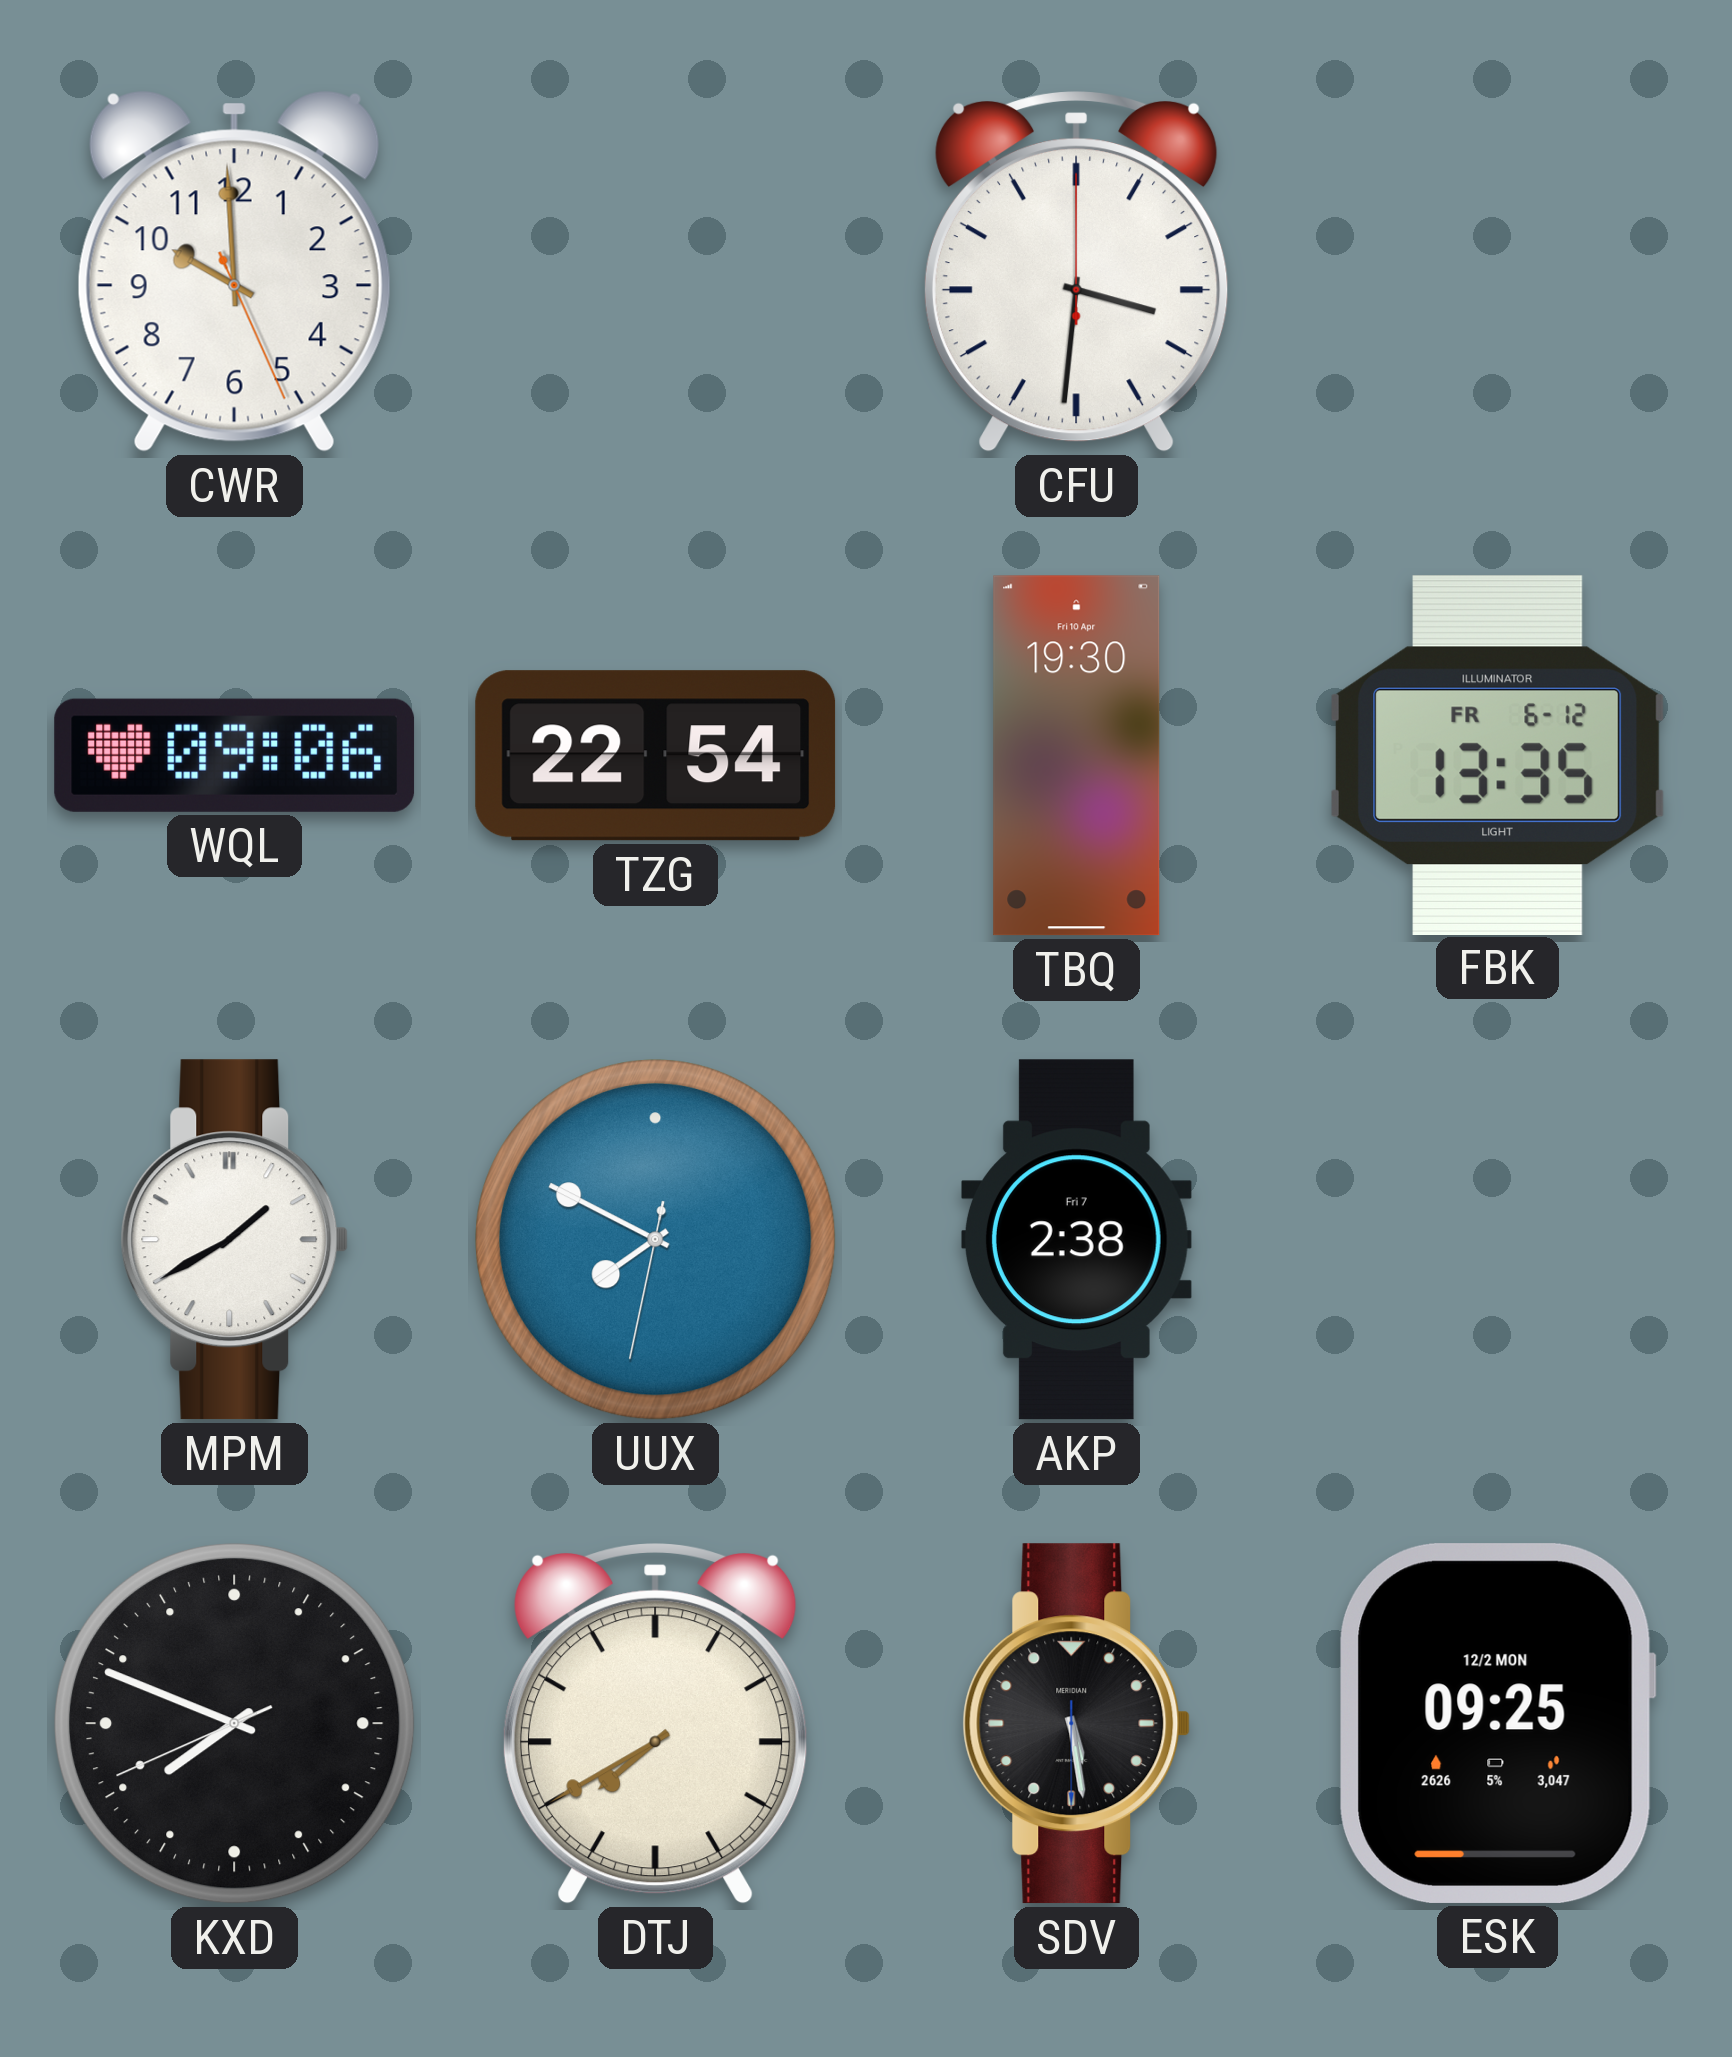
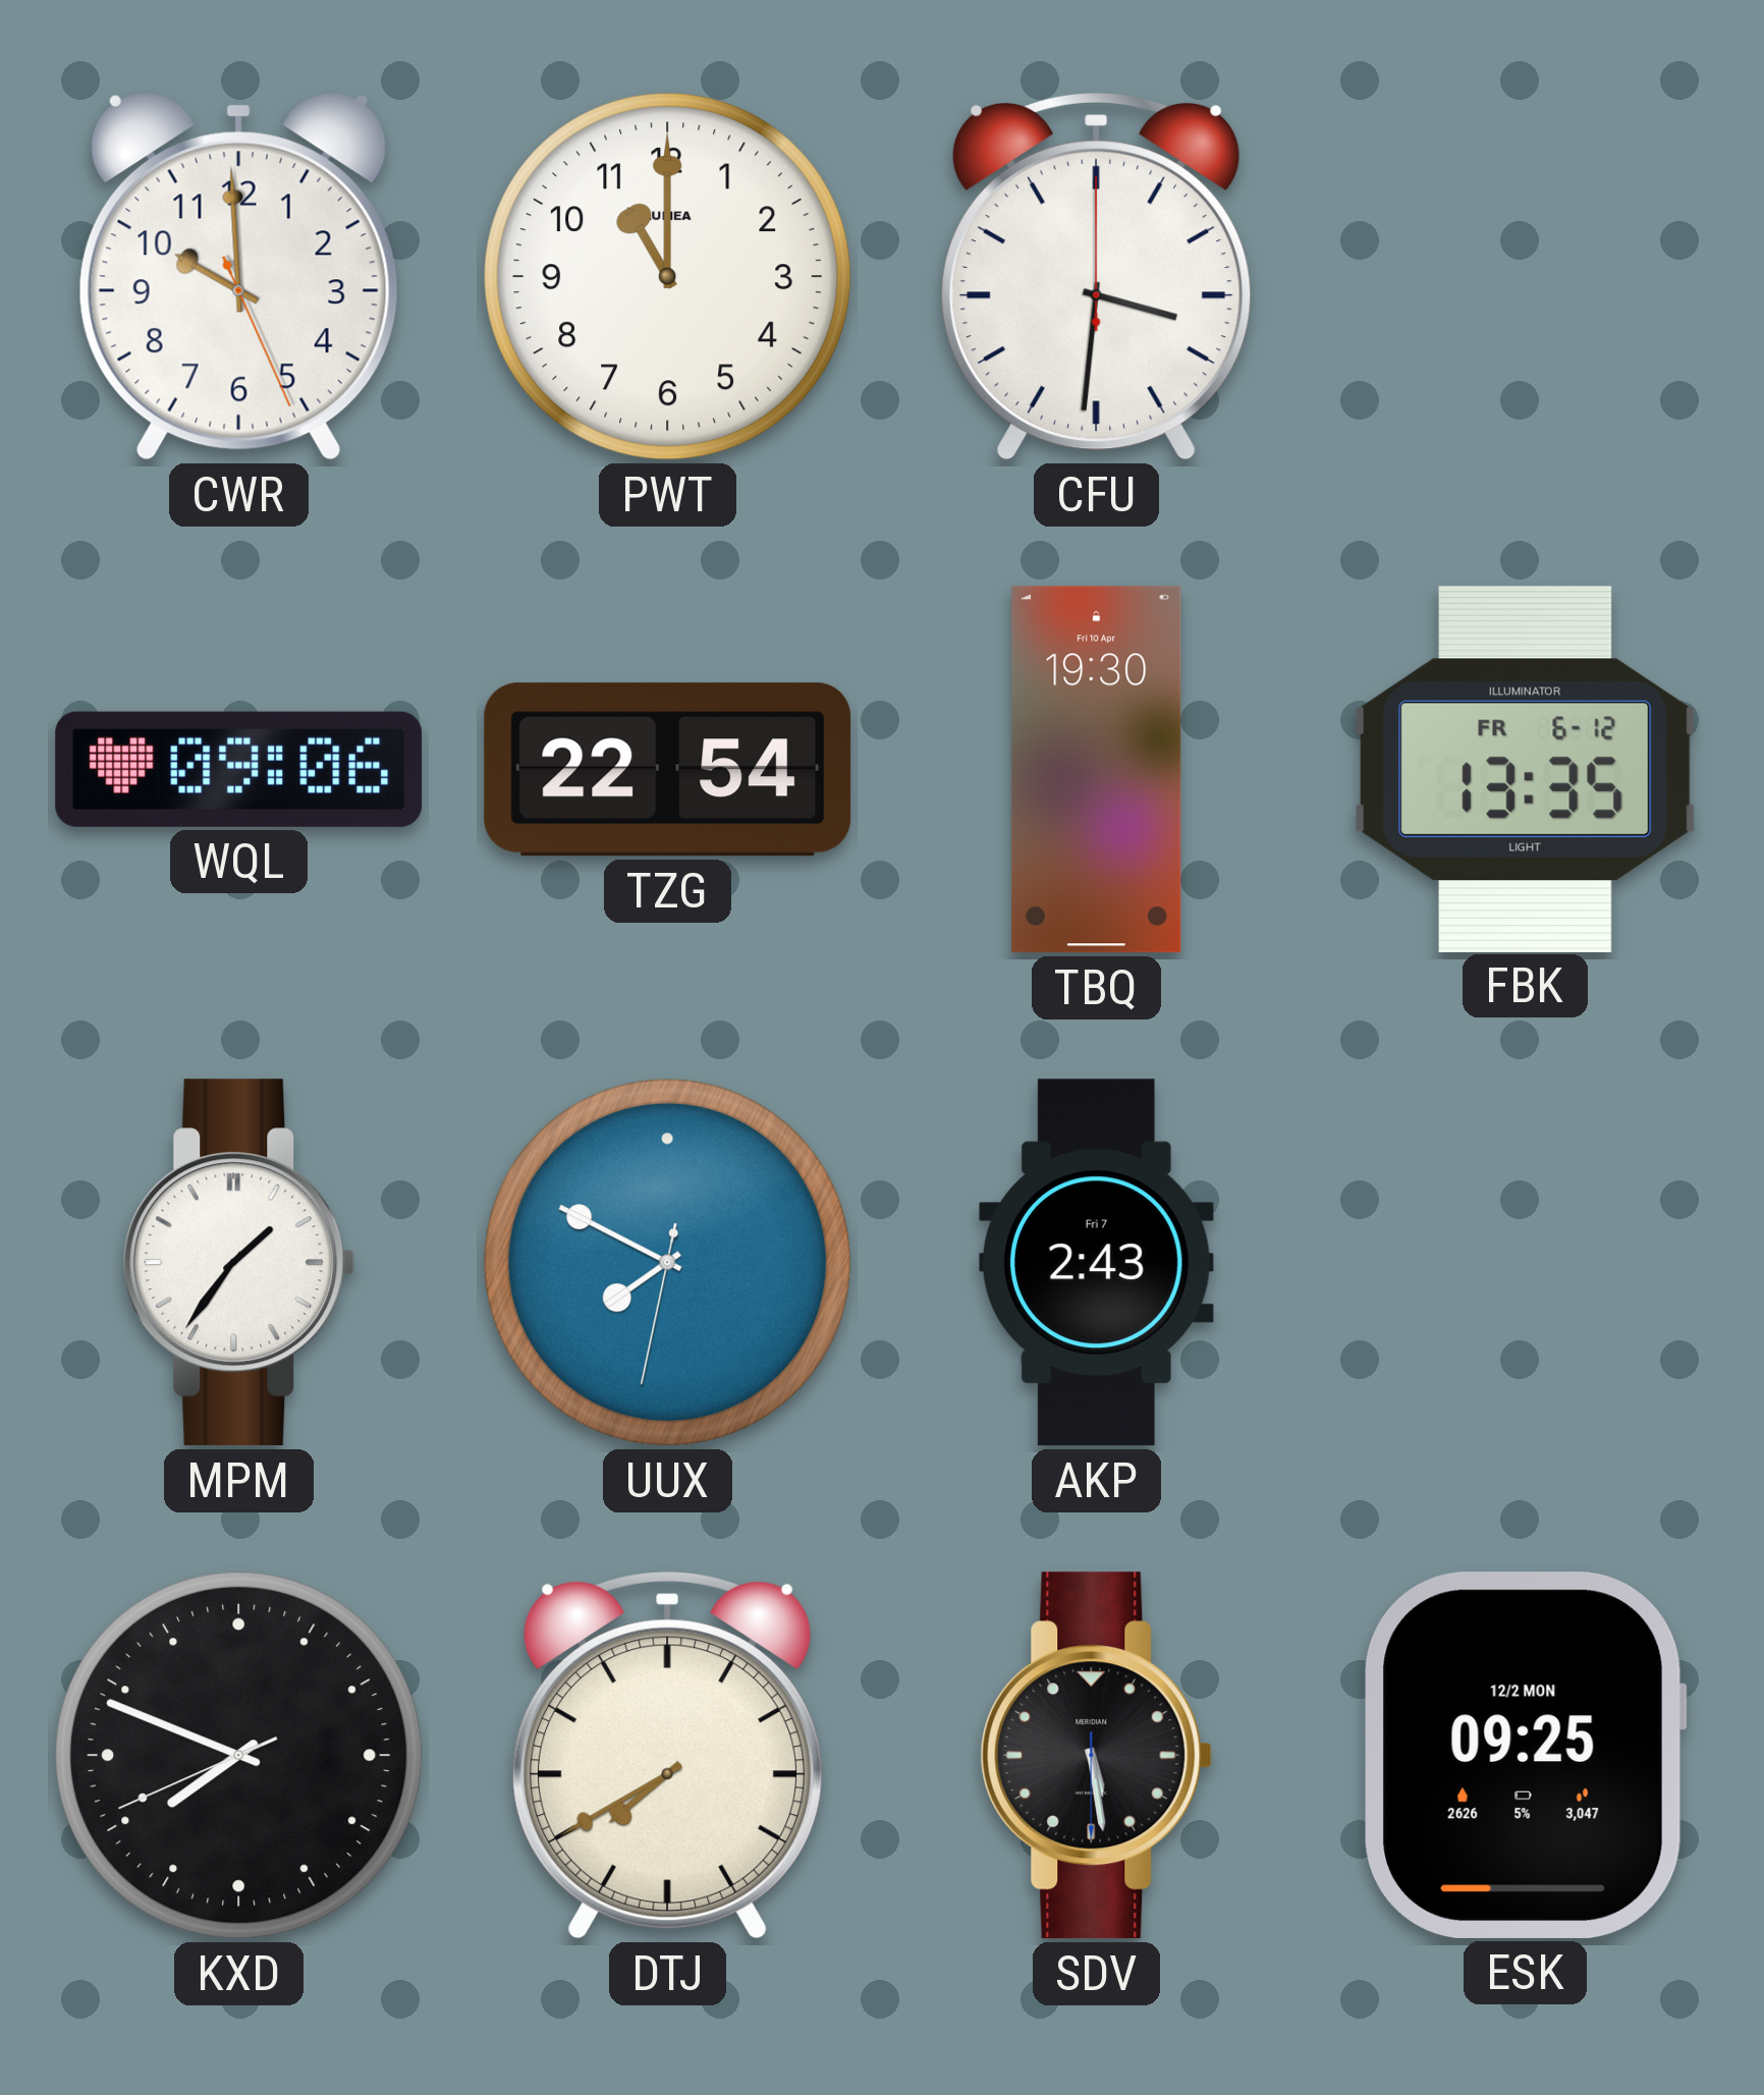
PWT: none -> 11:00 (668, 277)
MPM: 1:40 -> 1:36 (239, 1263)
AKP: 2:38 -> 2:43 (1096, 1263)
